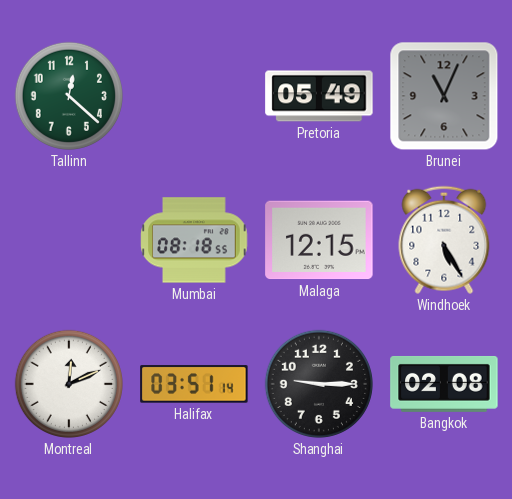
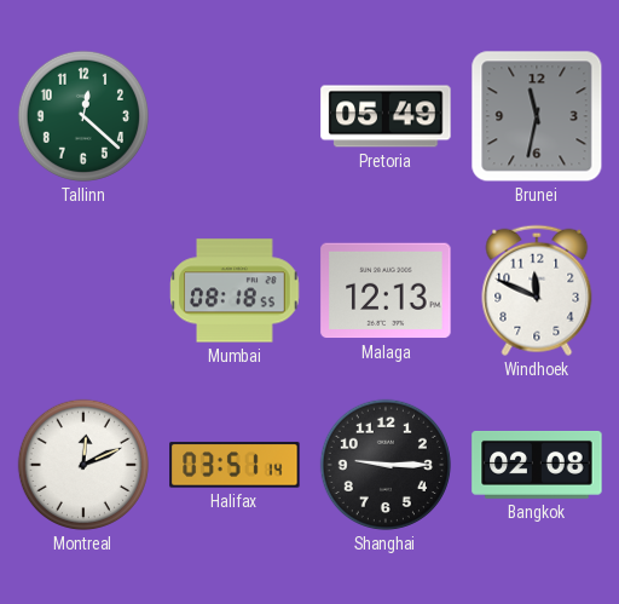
Brunei: 11:04 -> 11:32 (537, 116)
Malaga: 12:15 -> 12:13 (386, 291)
Windhoek: 5:25 -> 11:49 (537, 291)
